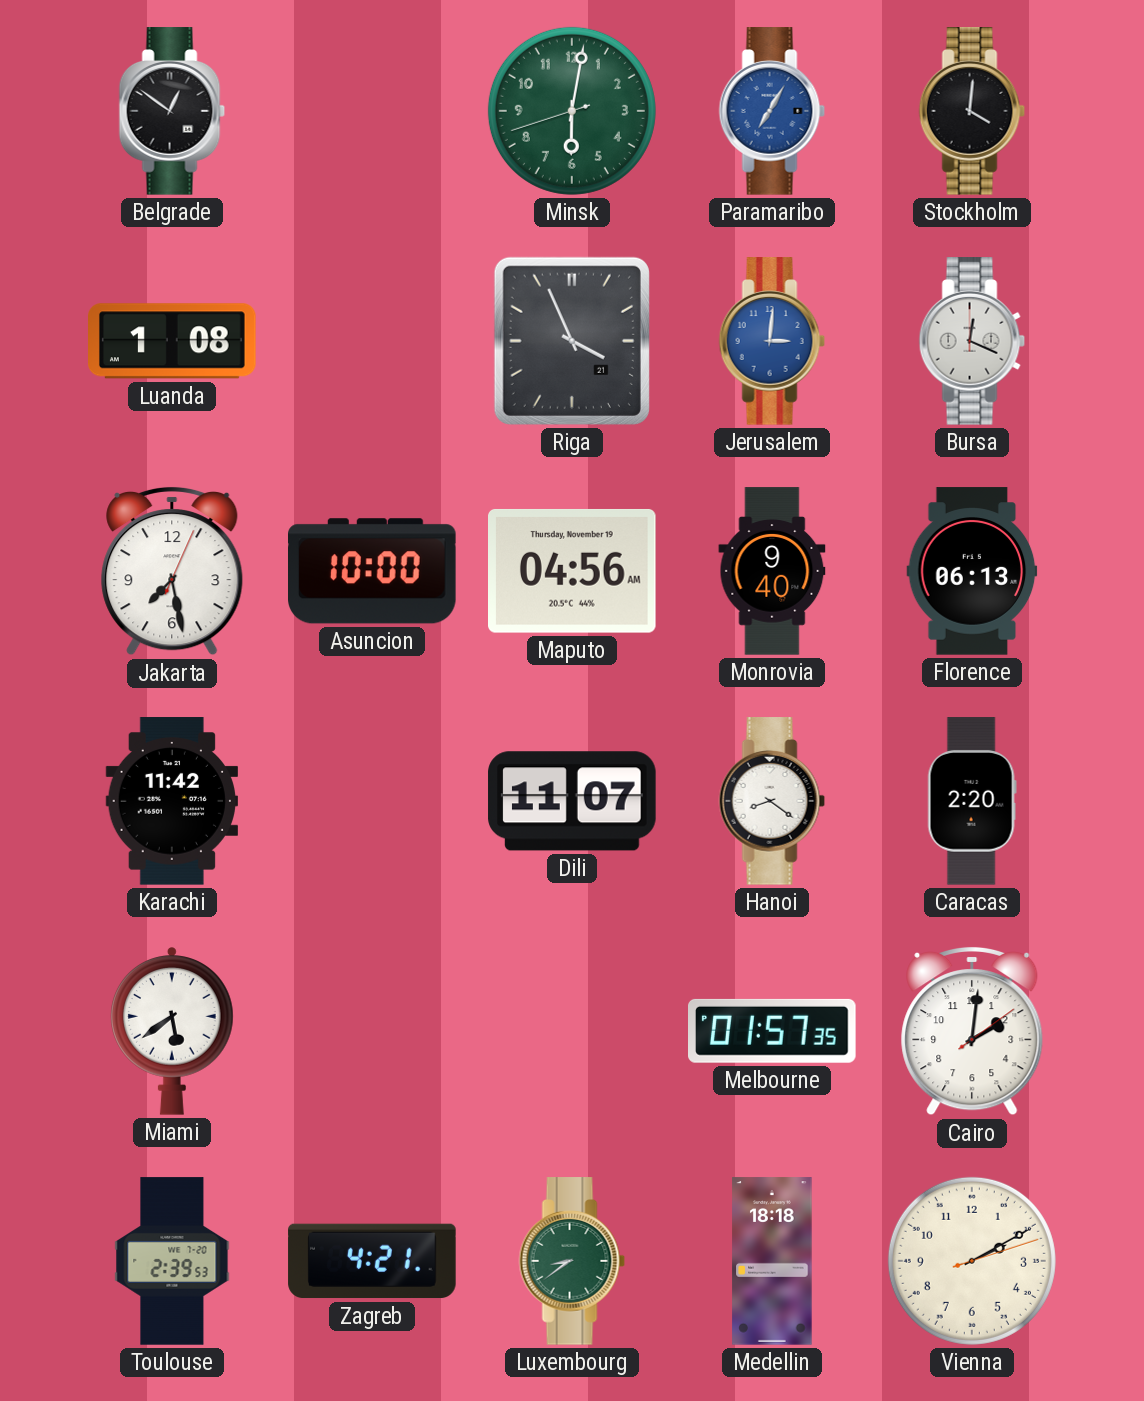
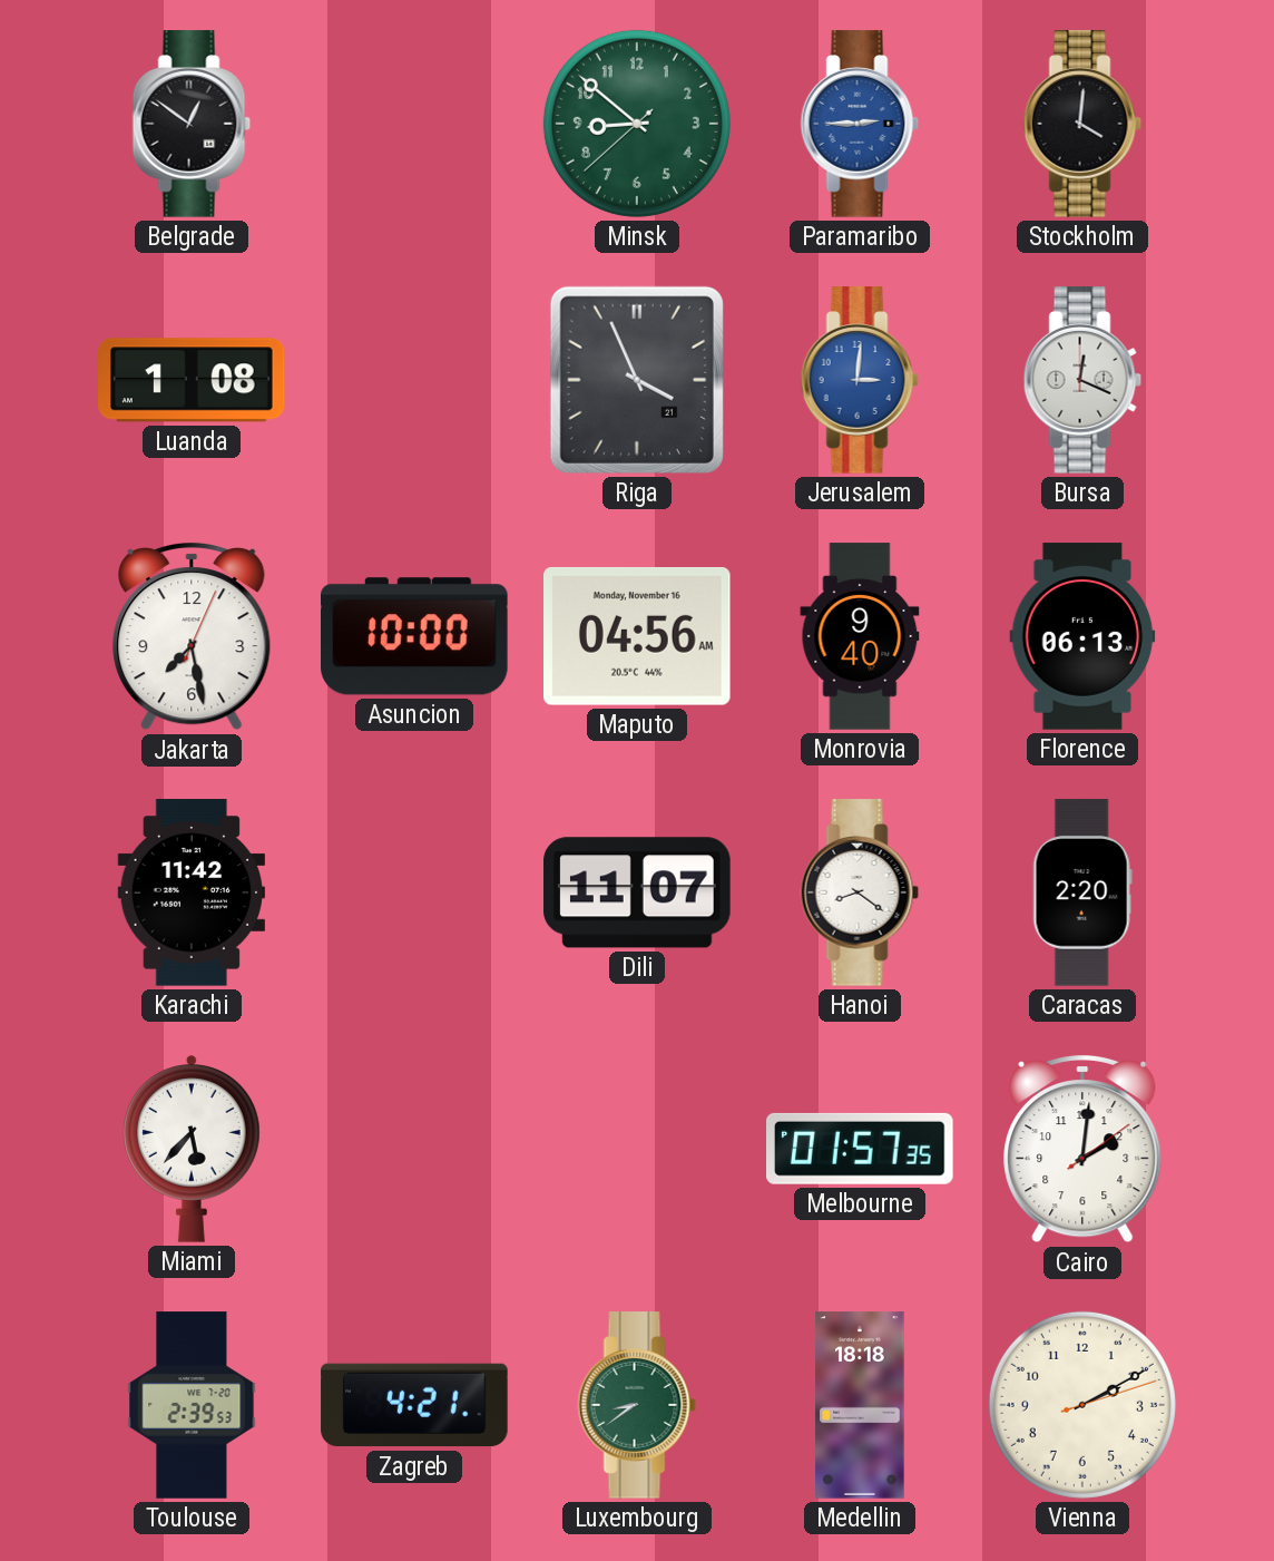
Minsk: 6:01 -> 8:51 (637, 124)
Paramaribo: 7:05 -> 2:45 (860, 124)
Maputo date: Thursday, November 19 -> Monday, November 16 (638, 636)
Miami: 5:39 -> 5:37 (193, 1149)
